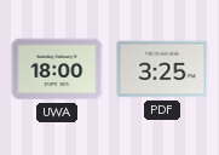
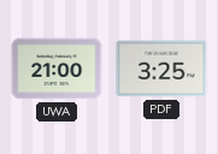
UWA: 18:00 -> 21:00 (57, 69)
